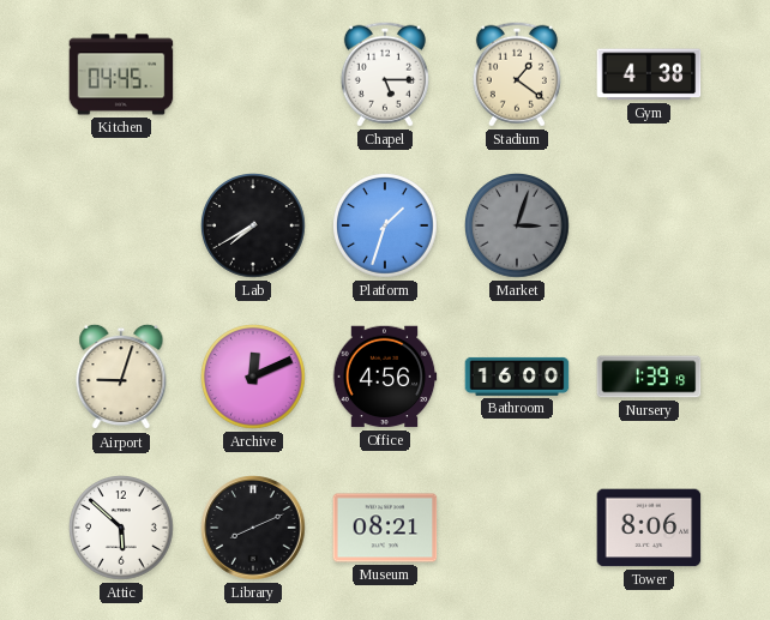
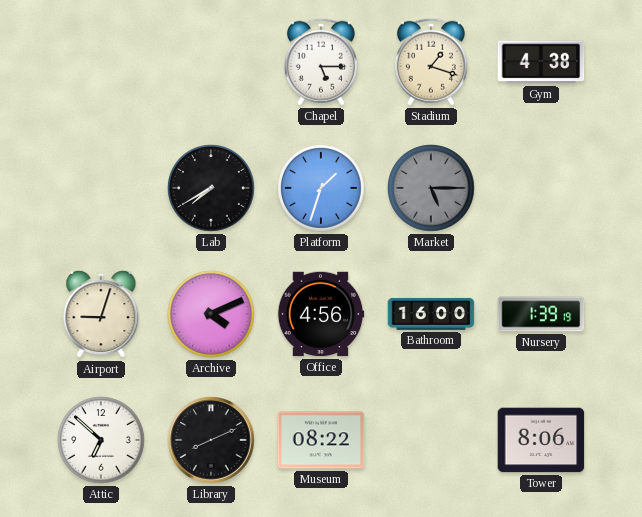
Kitchen: 04:45 -> none (121, 74)
Stadium: 1:21 -> 1:18 (431, 62)
Market: 3:03 -> 5:15 (431, 188)
Archive: 12:11 -> 4:11 (211, 314)
Attic: 5:52 -> 6:52 (101, 440)
Museum: 08:21 -> 08:22 (321, 440)
